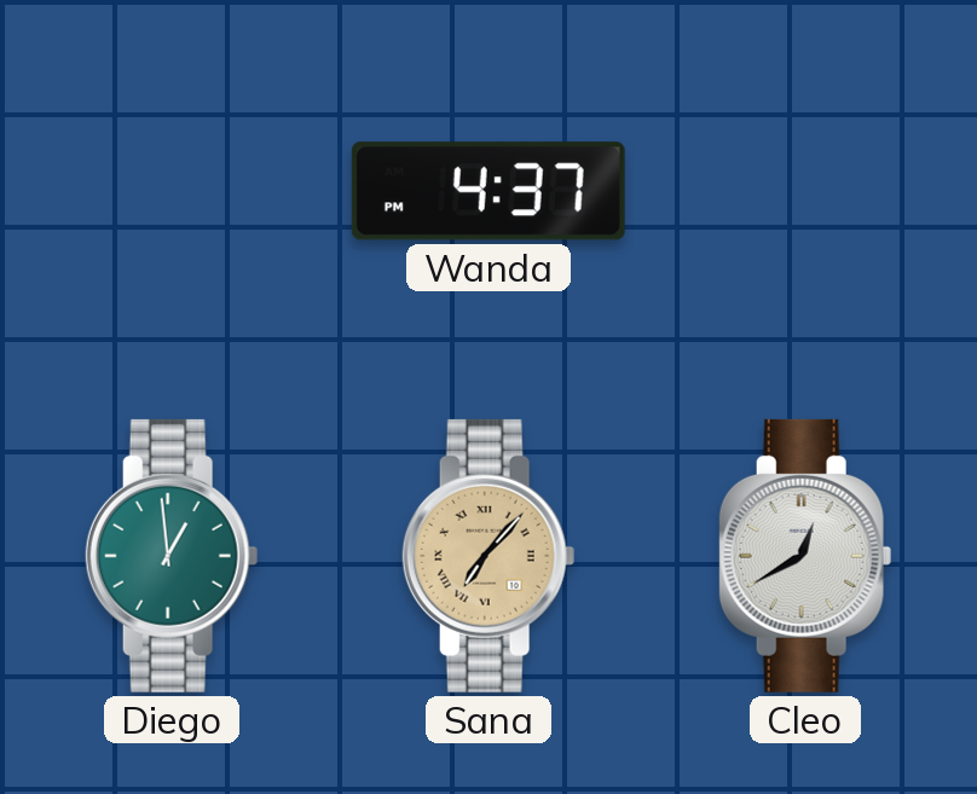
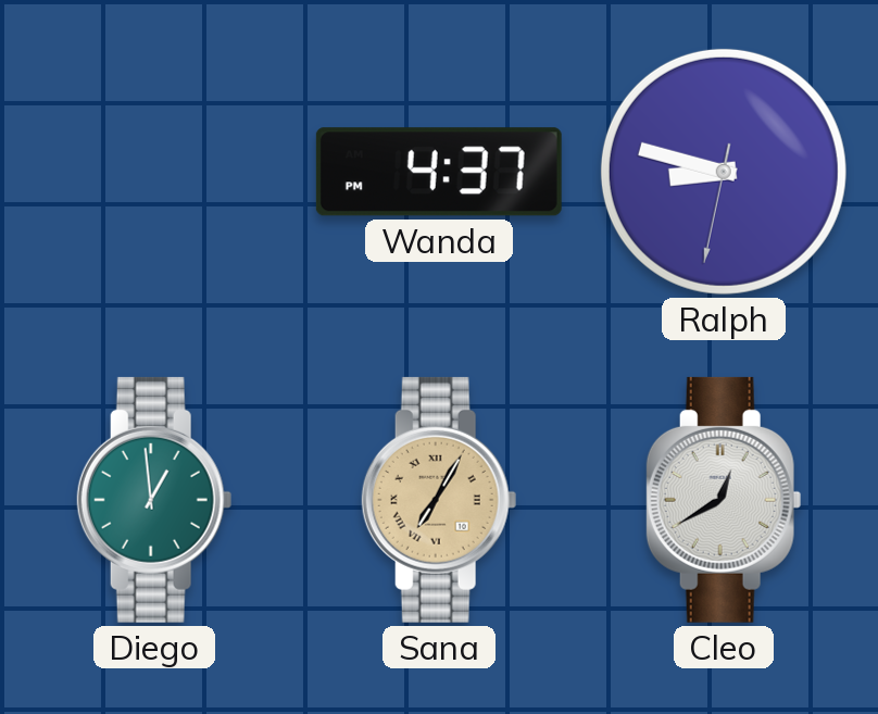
Ralph: none -> 8:47 (724, 172)
Sana: 7:07 -> 7:05 (439, 500)
